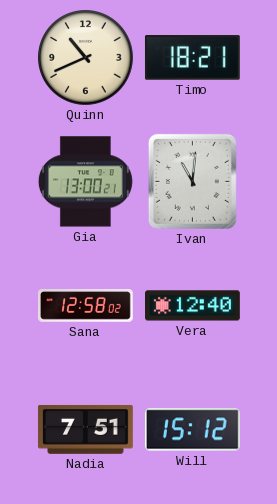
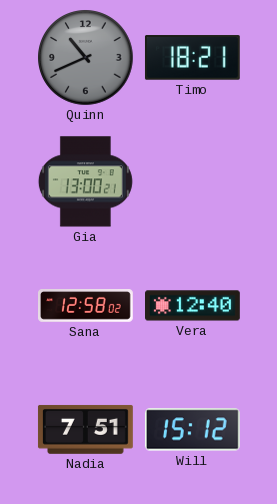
Quinn dial: cream -> grey (86, 58)
Ivan: 11:01 -> none (192, 181)
